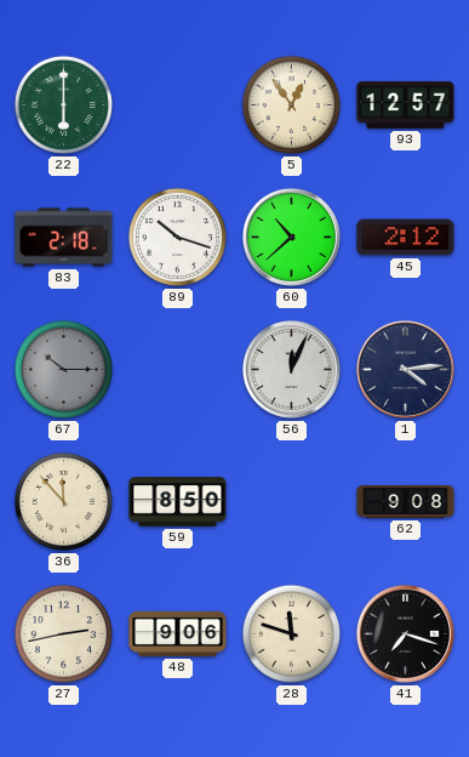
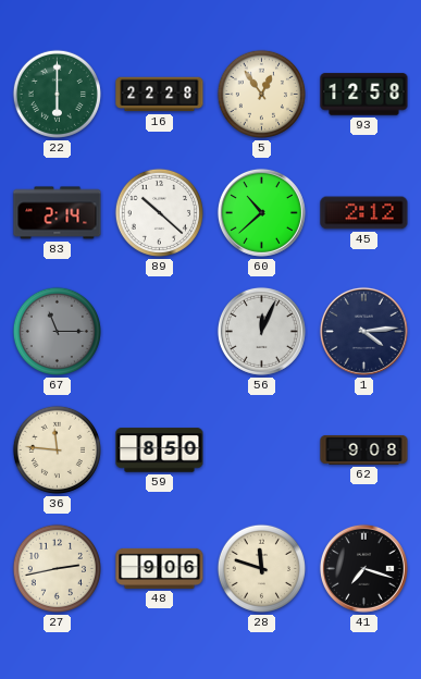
16: none -> 22:28 (160, 95)
93: 12:57 -> 12:58 (364, 95)
83: 2:18 -> 2:14 (58, 213)
89: 10:18 -> 10:22 (159, 212)
67: 10:15 -> 11:15 (57, 331)
36: 11:53 -> 11:46 (57, 449)
